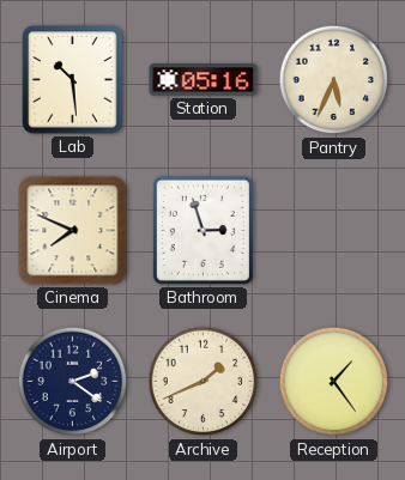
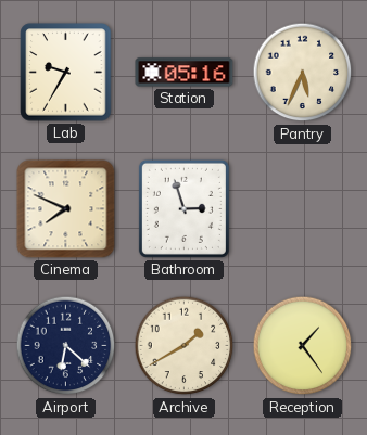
Lab: 10:29 -> 9:35 (66, 73)
Airport: 2:21 -> 6:22 (66, 346)
Archive: 1:41 -> 1:40 (185, 346)
